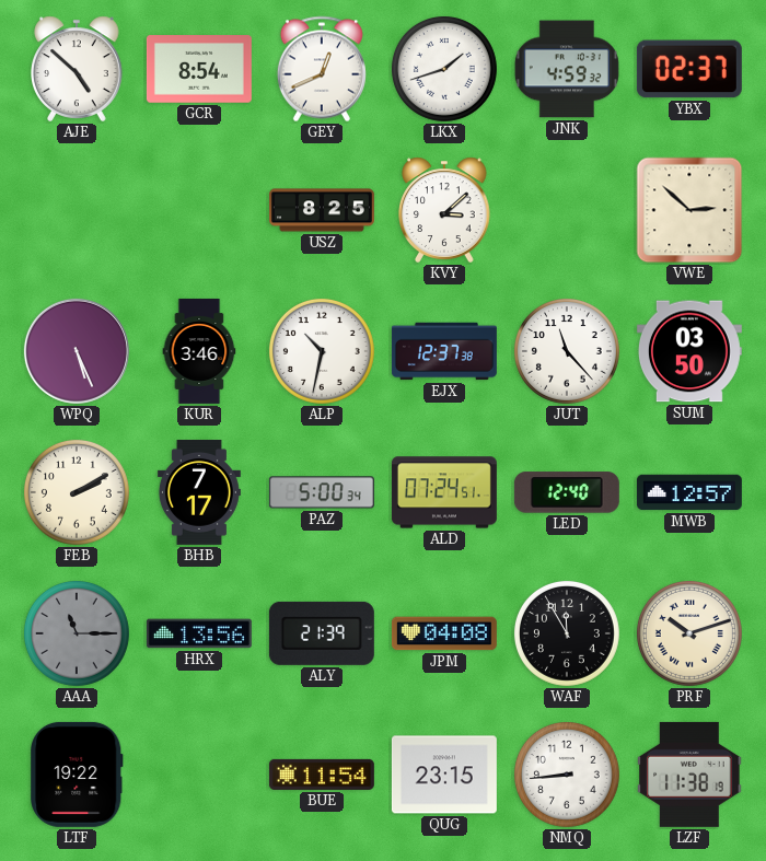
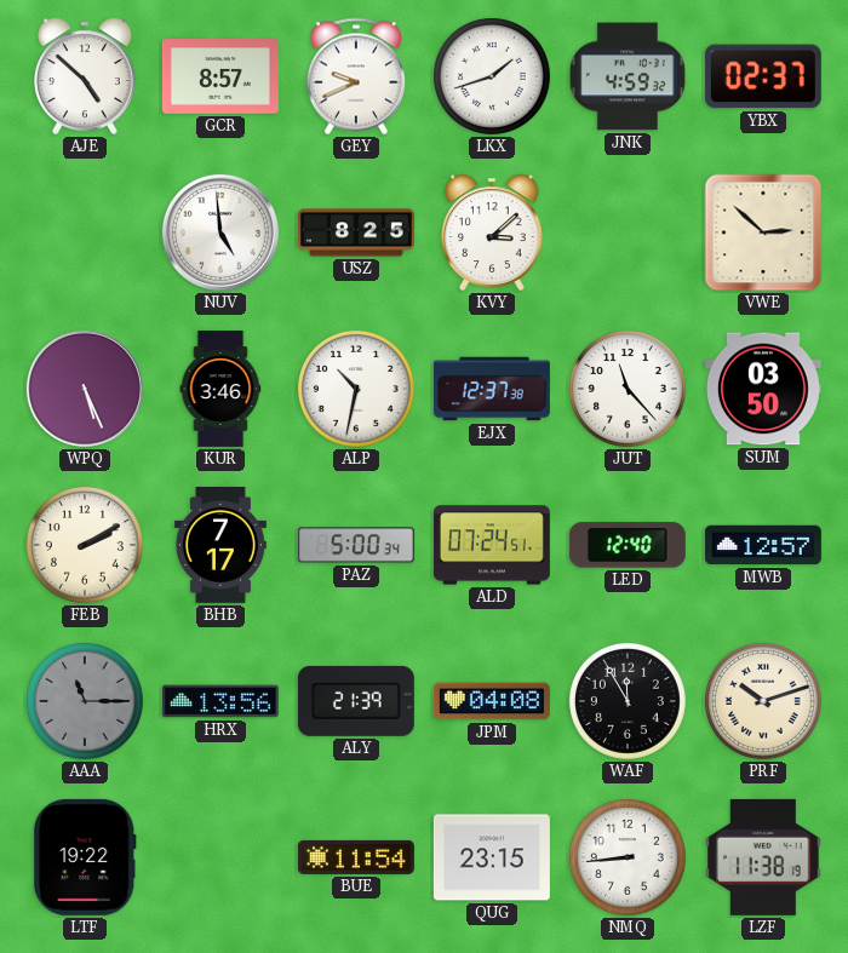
GCR: 8:54 -> 8:57 (220, 76)
GEY: 12:41 -> 9:41 (356, 76)
NUV: none -> 4:59 (220, 232)
